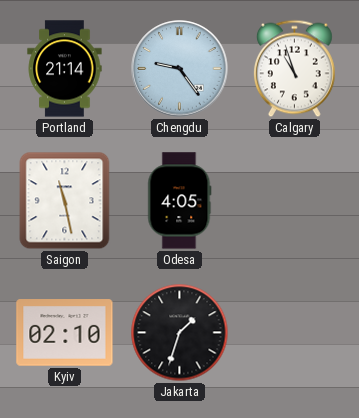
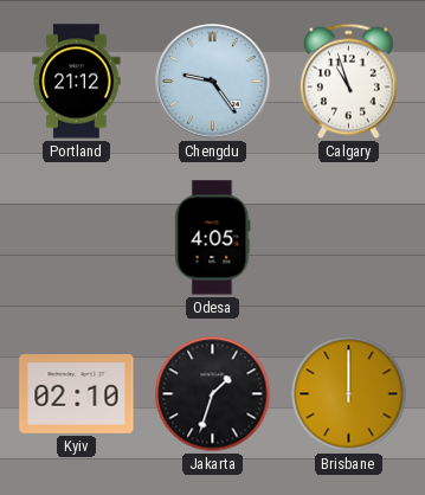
Portland: 21:14 -> 21:12 (77, 82)
Saigon: 11:28 -> none (65, 201)
Brisbane: none -> 12:00 (349, 394)
